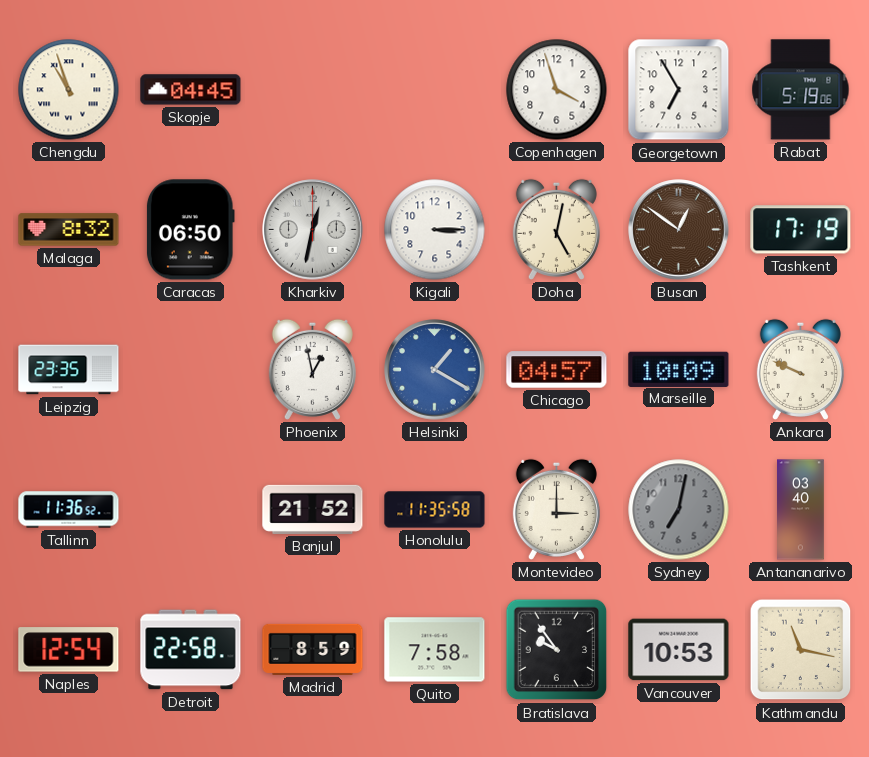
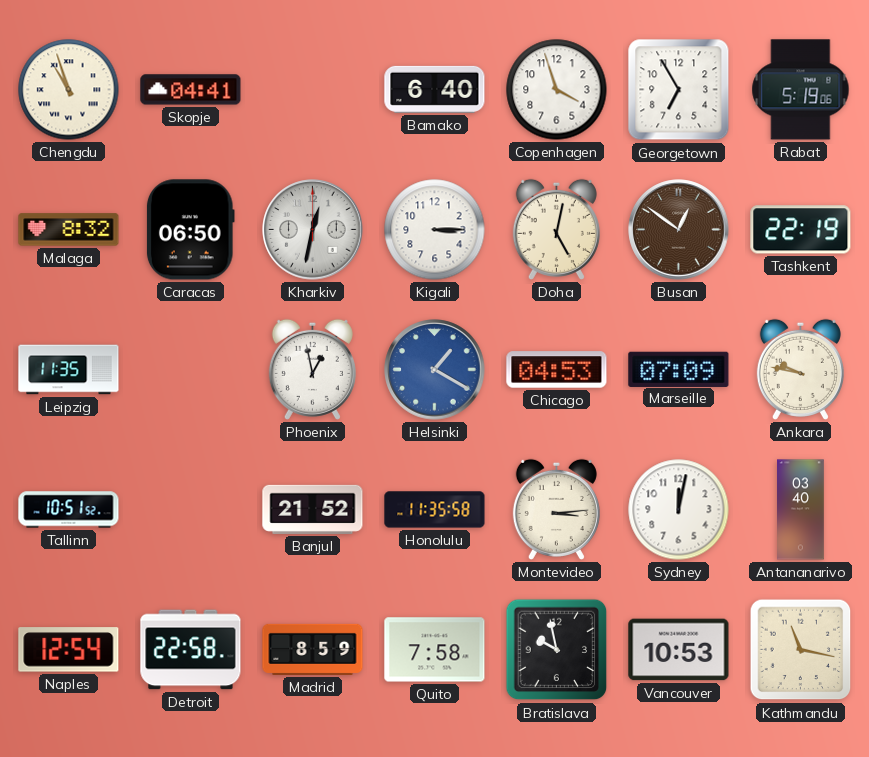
Skopje: 04:45 -> 04:41 (191, 90)
Bamako: none -> 6:40 (435, 89)
Tashkent: 17:19 -> 22:19 (801, 230)
Leipzig: 23:35 -> 11:35 (69, 370)
Chicago: 04:57 -> 04:53 (557, 370)
Marseille: 10:09 -> 07:09 (679, 369)
Ankara: 9:49 -> 9:47 (800, 369)
Tallinn: 11:36 -> 10:51 (69, 510)
Montevideo: 3:00 -> 3:14 (556, 509)
Sydney: 7:02 -> 12:02 (679, 510)
Sydney dial: grey -> white (679, 510)
Bratislava: 9:54 -> 9:58 (557, 650)
